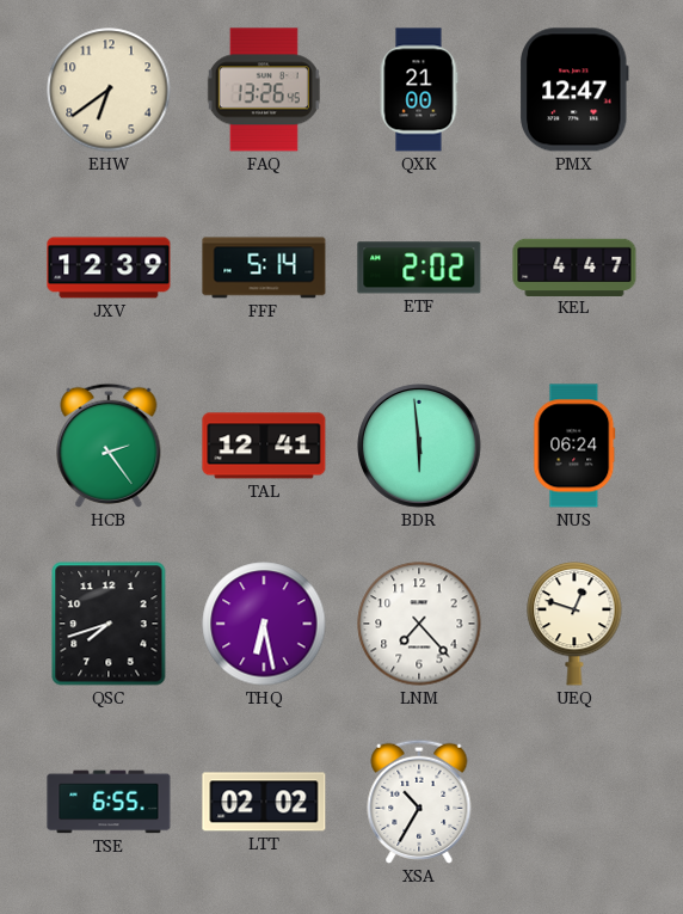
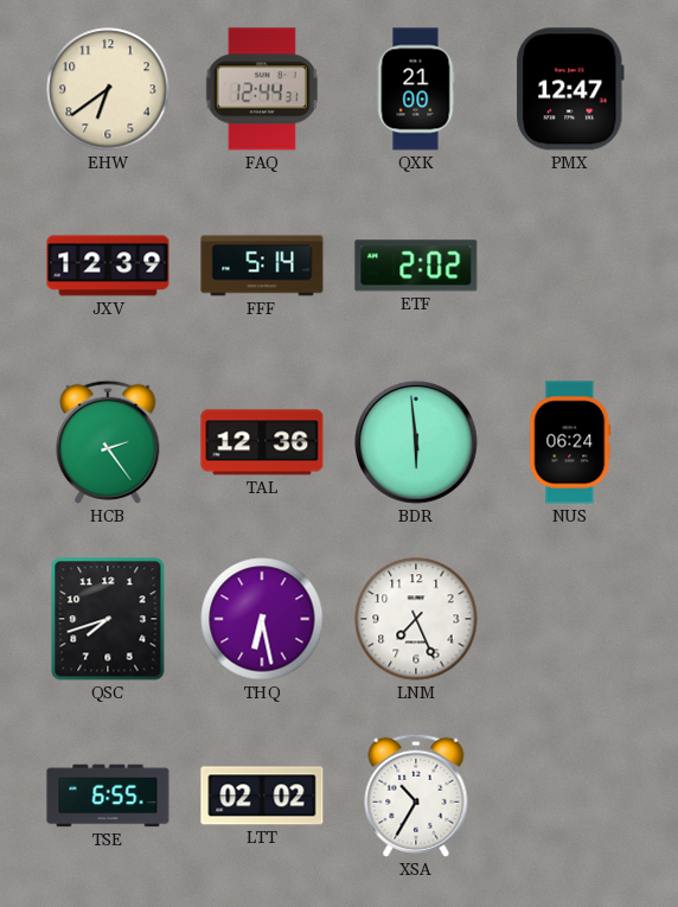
FAQ: 13:26 -> 12:44 (262, 89)
KEL: 4:47 -> none (574, 266)
TAL: 12:41 -> 12:36 (262, 442)
LNM: 7:23 -> 7:26 (416, 619)
UEQ: 12:48 -> none (574, 625)
